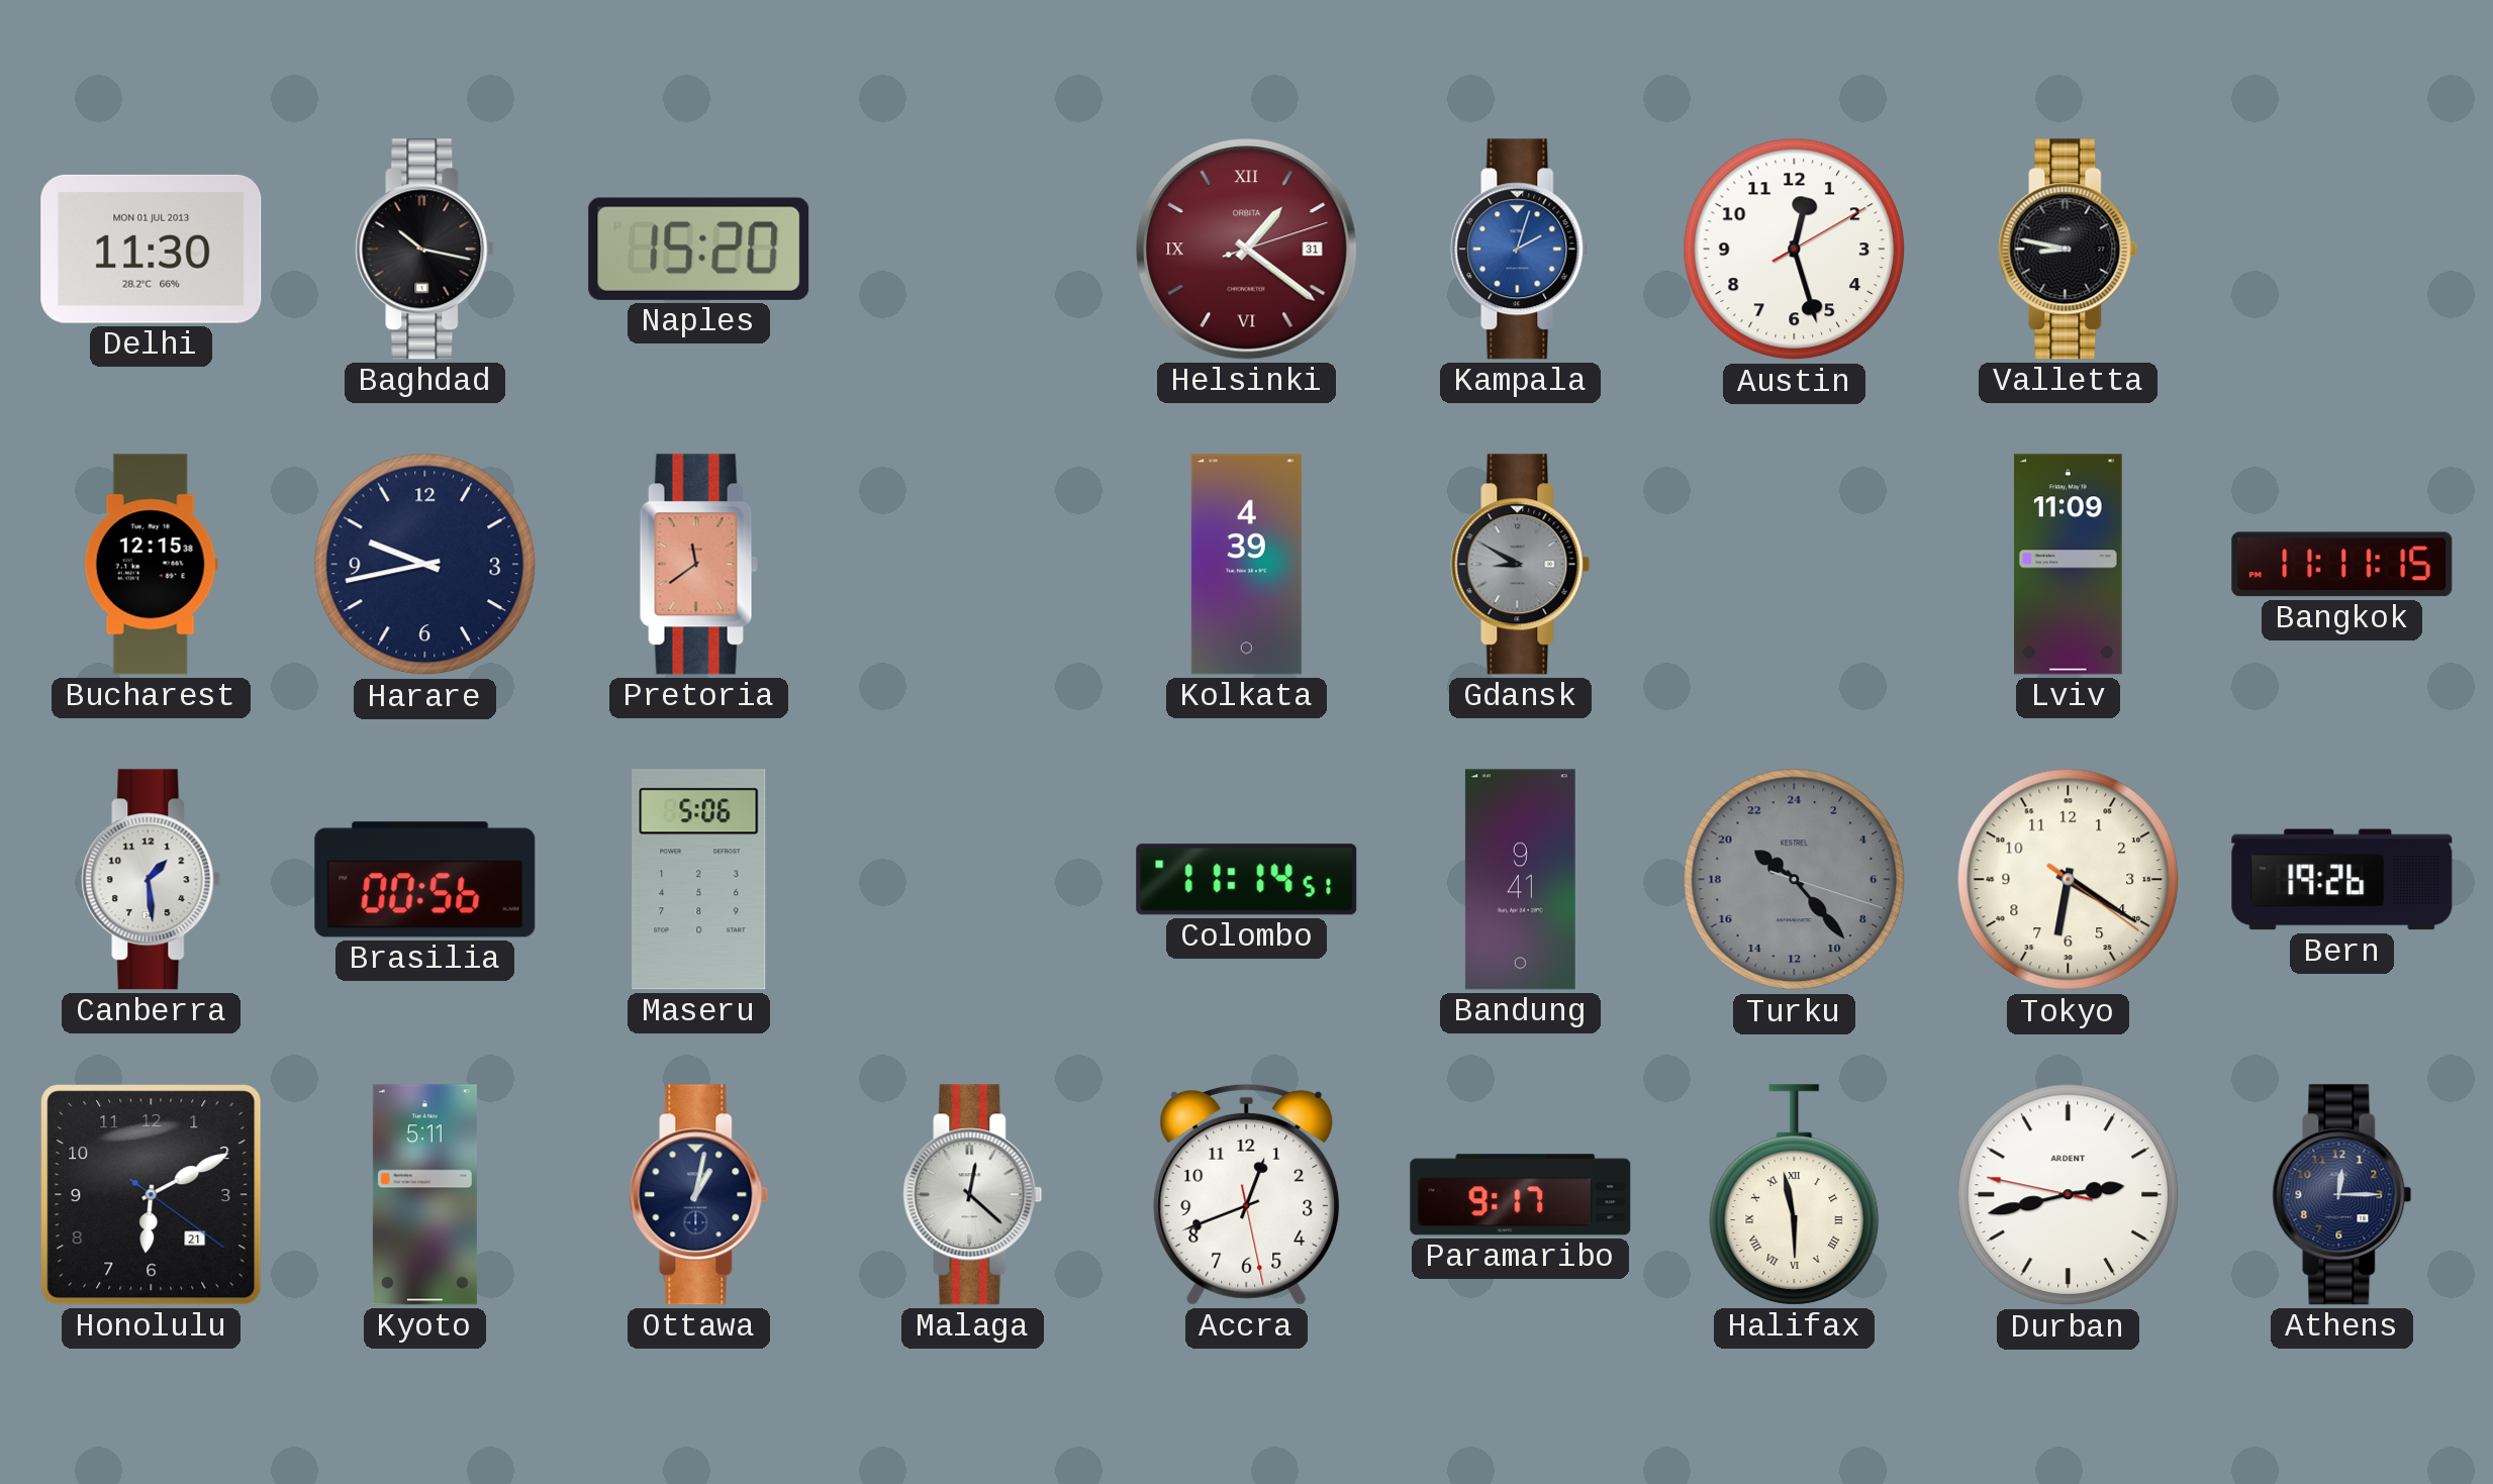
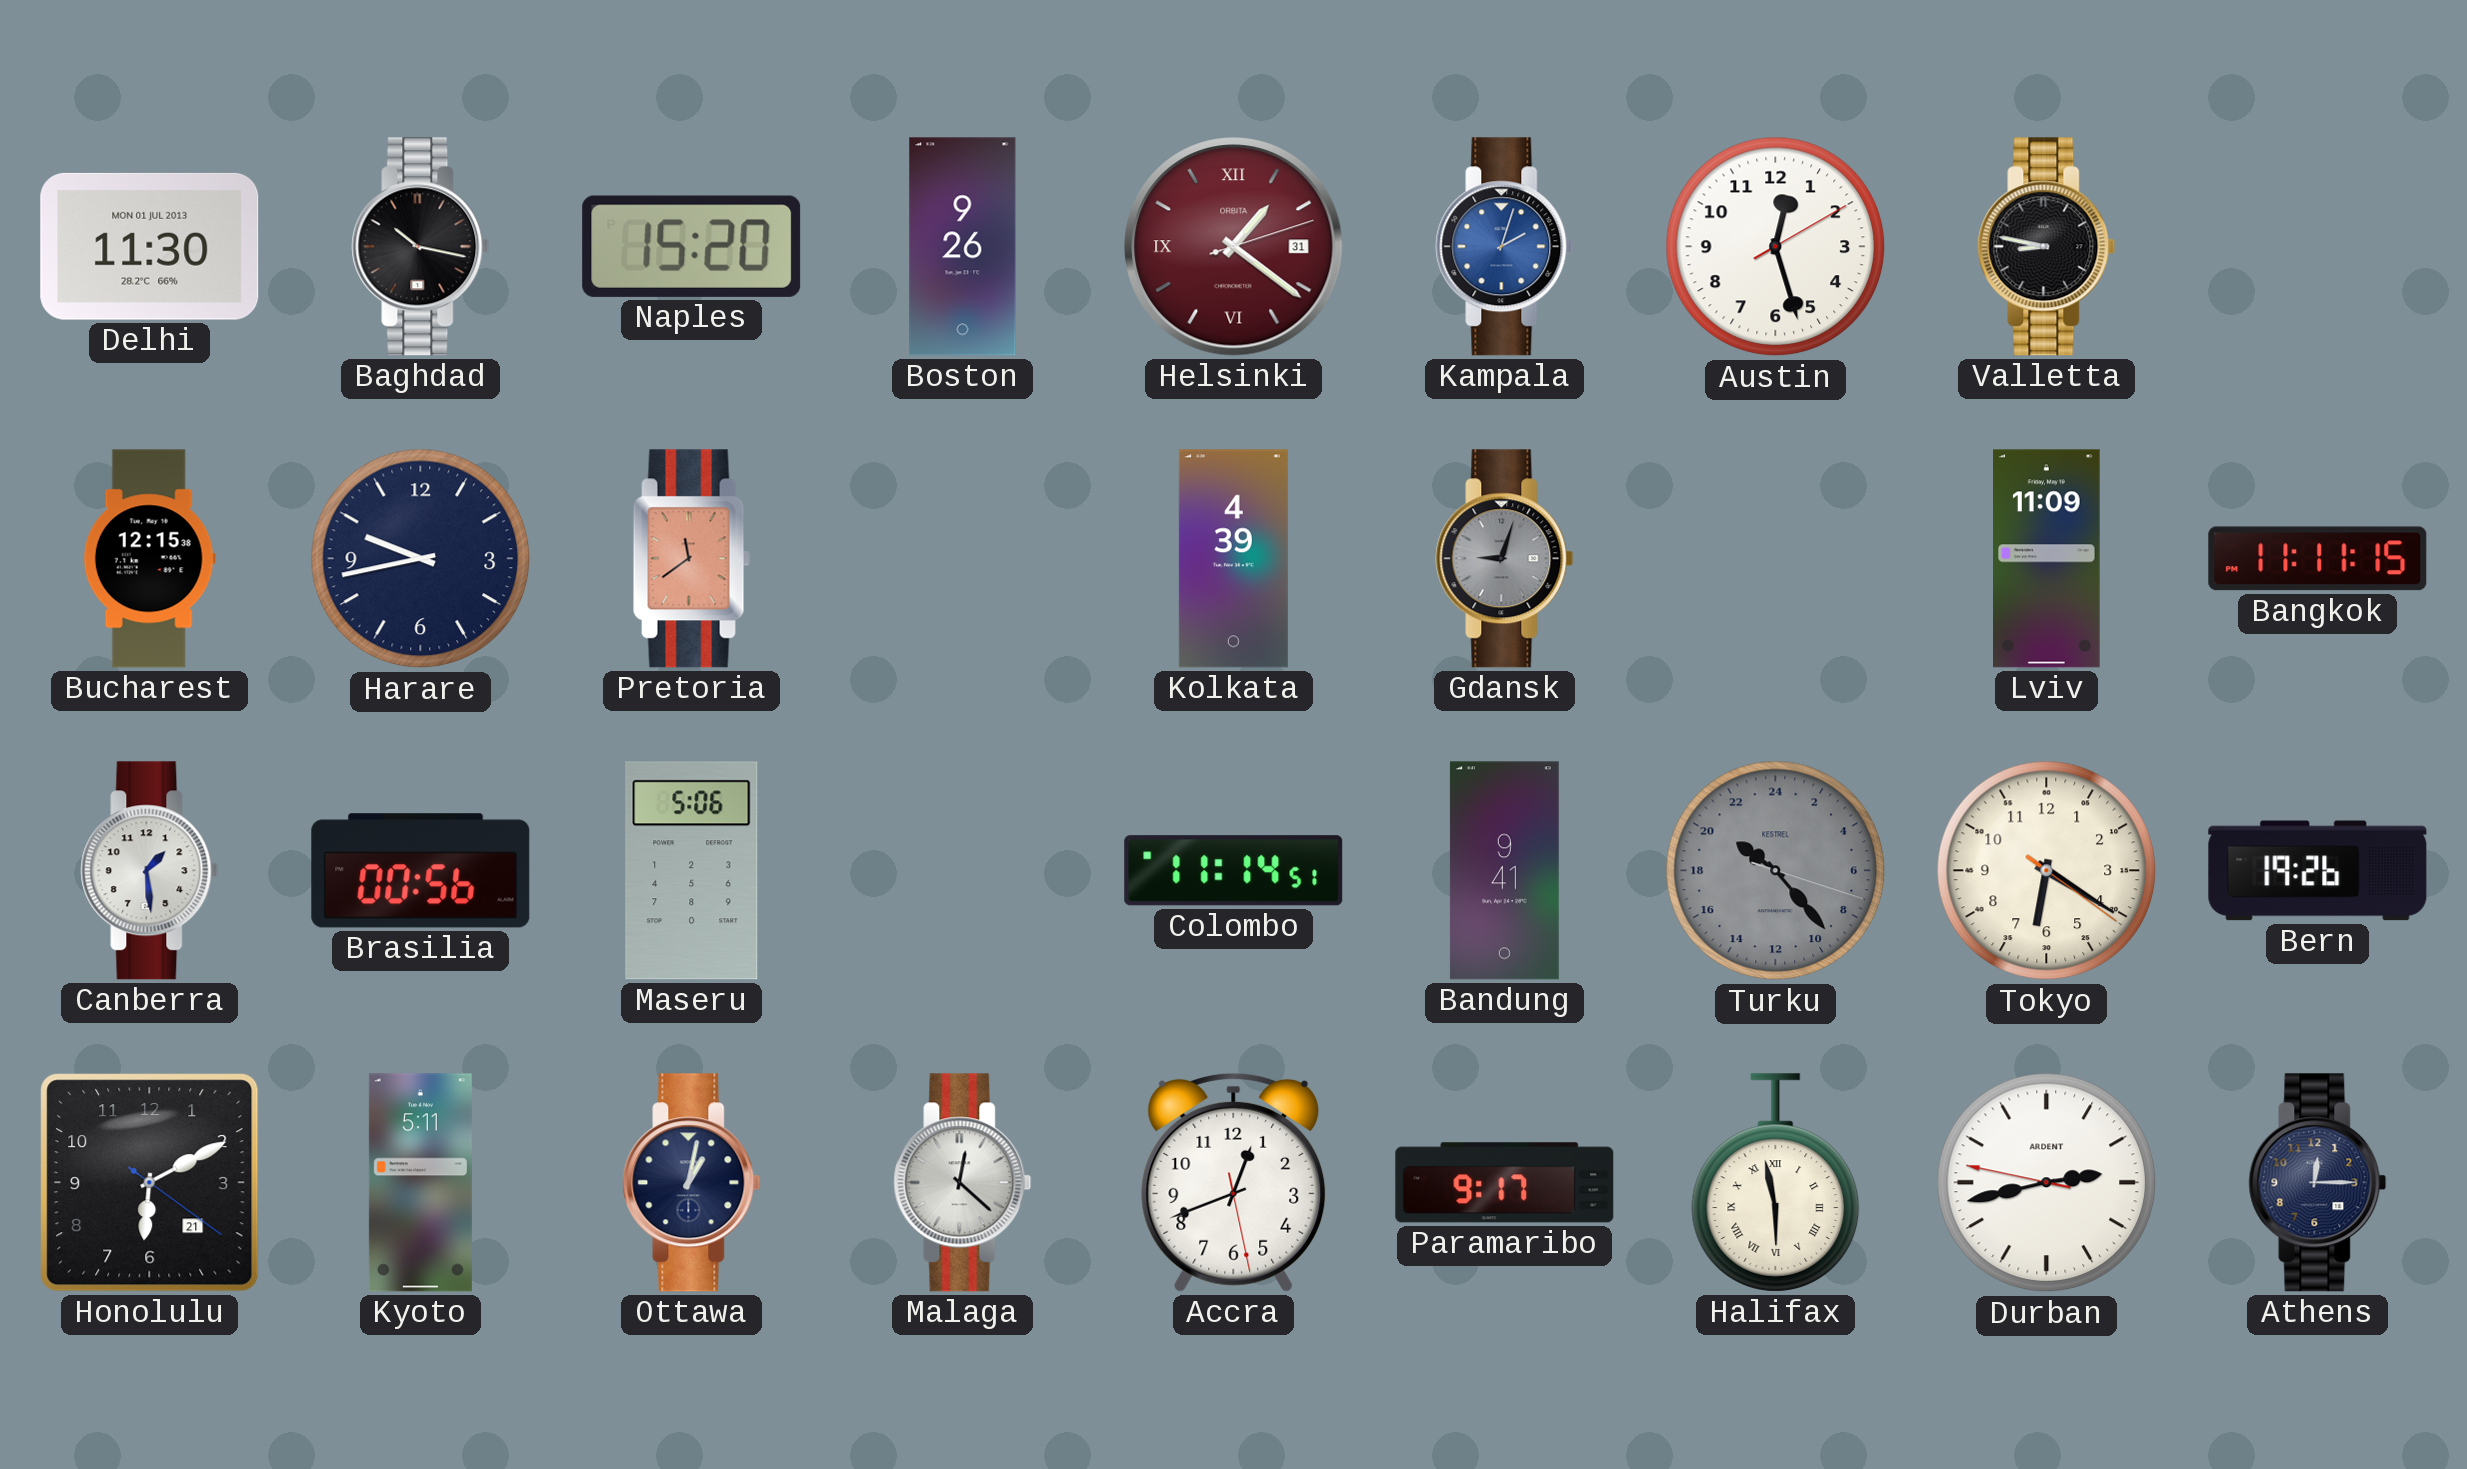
Boston: none -> 9:26 (963, 247)
Gdansk: 8:50 -> 9:03 (1505, 559)
